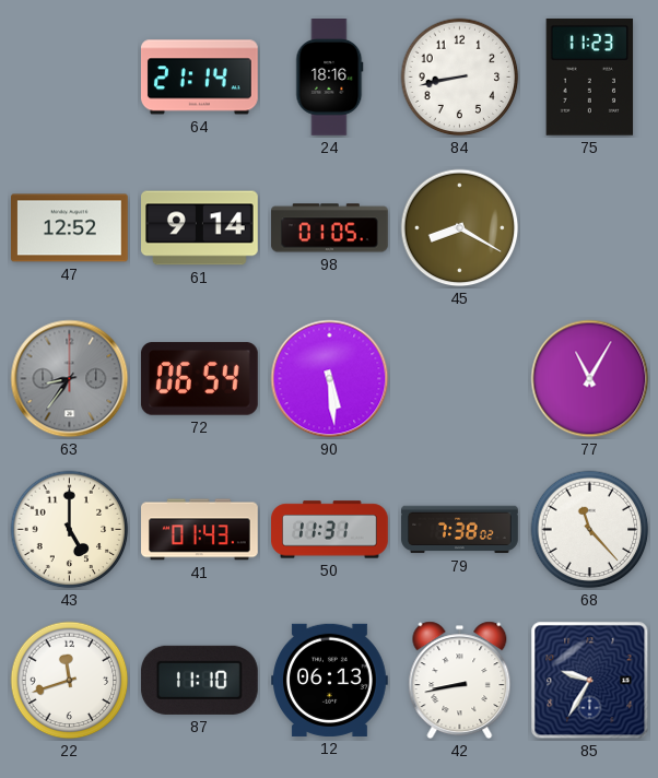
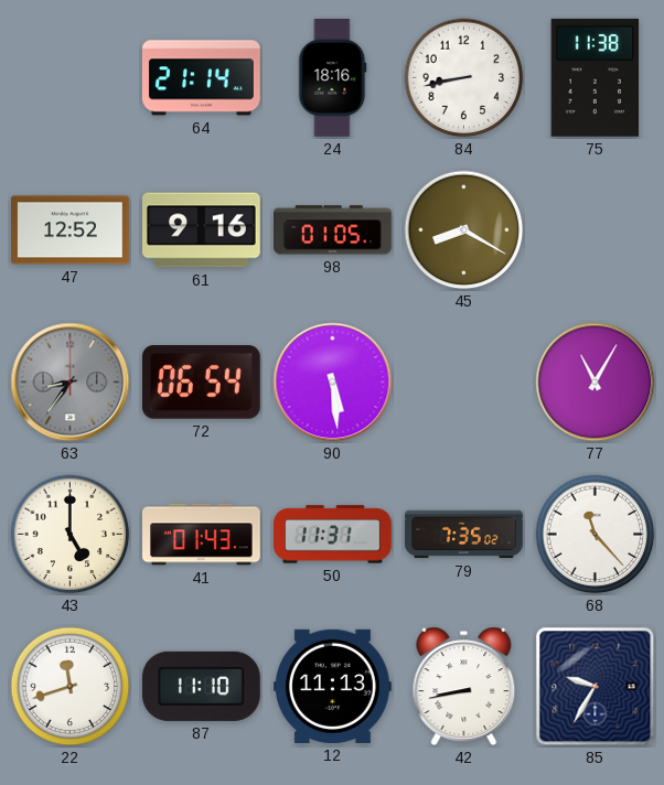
75: 11:23 -> 11:38 (596, 77)
61: 9:14 -> 9:16 (202, 230)
79: 7:38 -> 7:35 (464, 535)
12: 06:13 -> 11:13 (333, 686)
